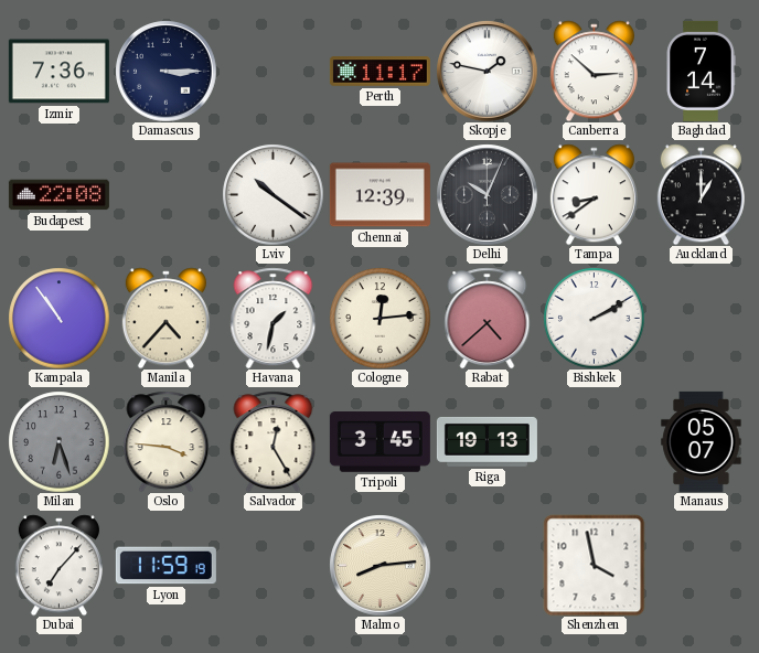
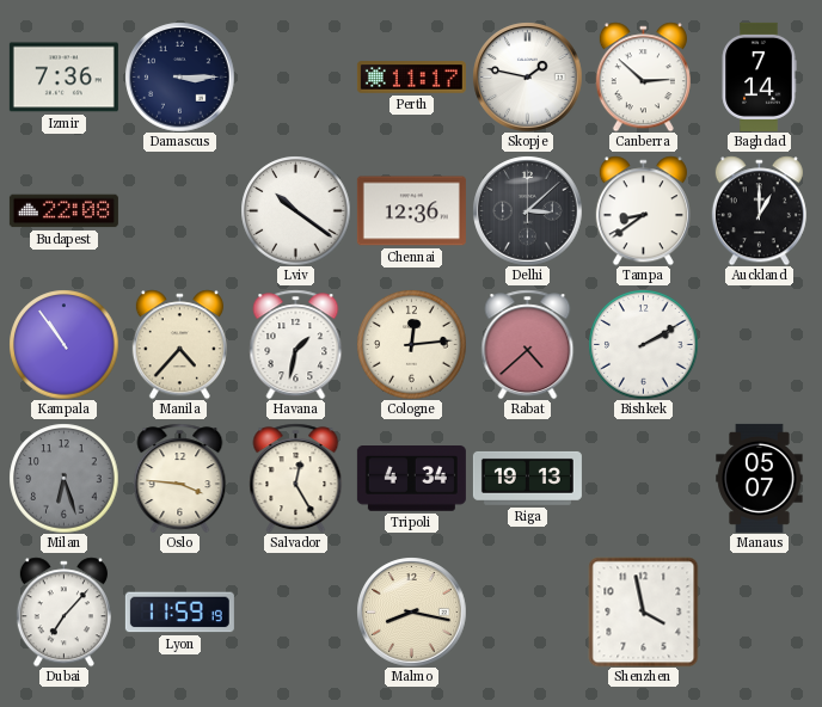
Chennai: 12:39 -> 12:36 (411, 211)
Delhi: 10:04 -> 3:08 (527, 210)
Tripoli: 3:45 -> 4:34 (411, 479)
Malmo: 8:14 -> 8:17 (411, 611)
